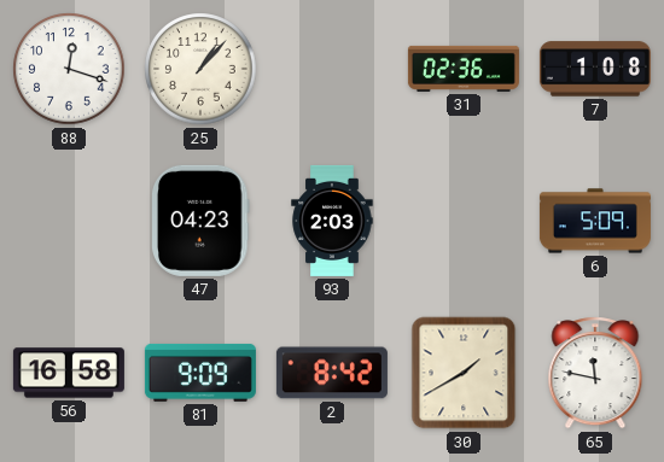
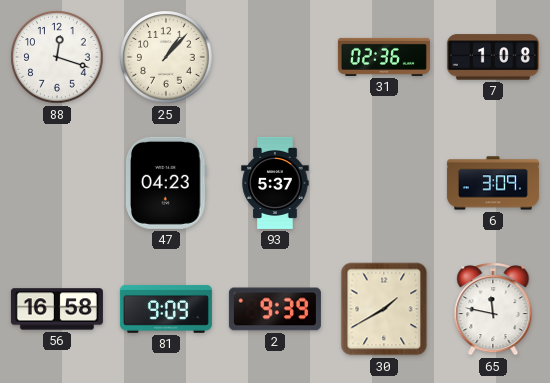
93: 2:03 -> 5:37 (275, 183)
6: 5:09 -> 3:09 (493, 183)
2: 8:42 -> 9:39 (275, 309)
